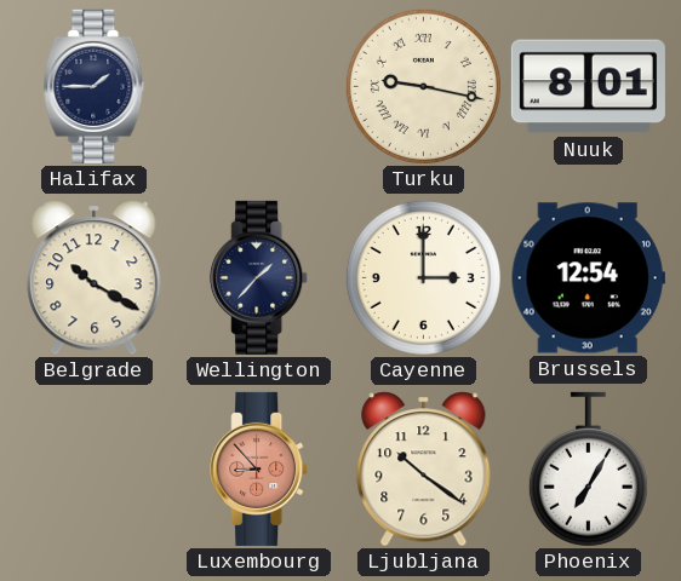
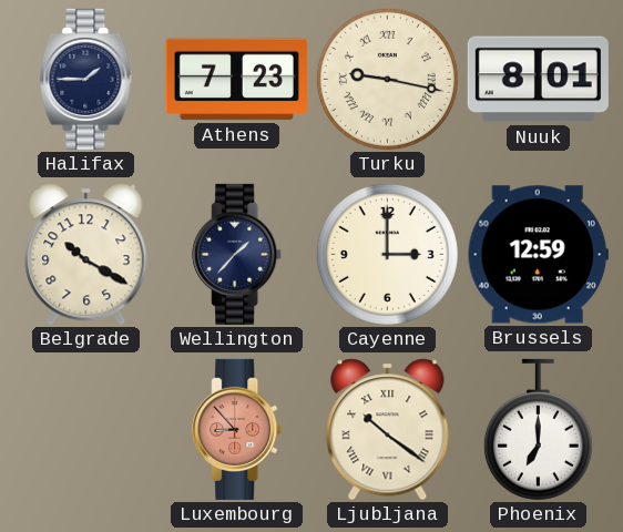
Athens: none -> 7:23 (236, 80)
Brussels: 12:54 -> 12:59 (538, 255)
Ljubljana numerals: Arabic -> Roman (388, 430)
Phoenix: 7:05 -> 7:00 (538, 430)
